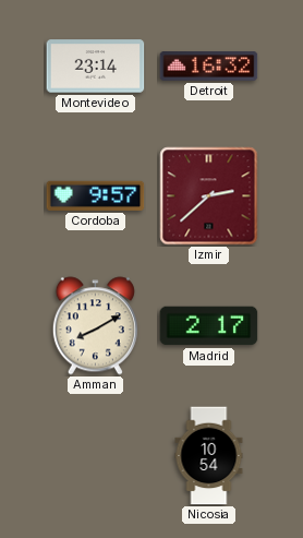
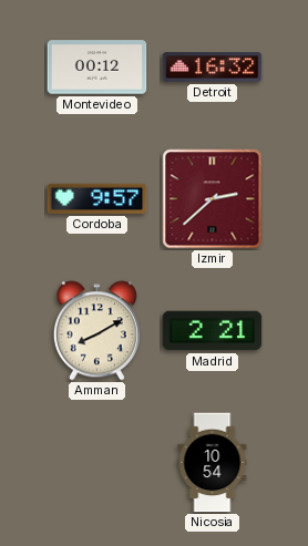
Montevideo: 23:14 -> 00:12 (97, 68)
Madrid: 2:17 -> 2:21 (213, 331)
